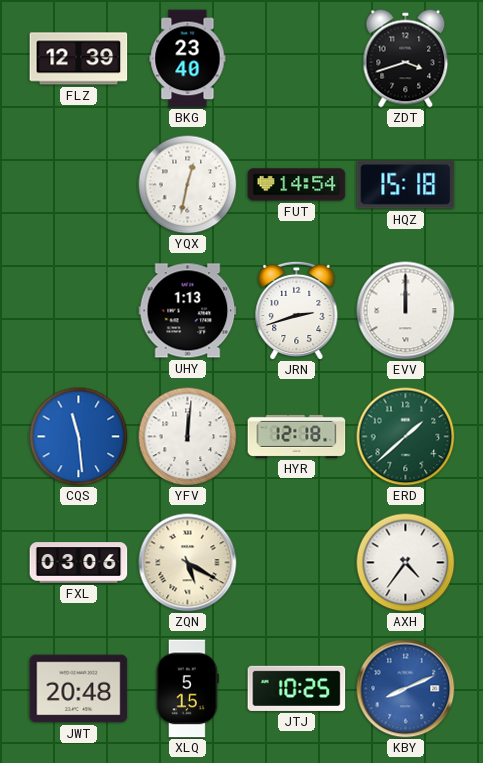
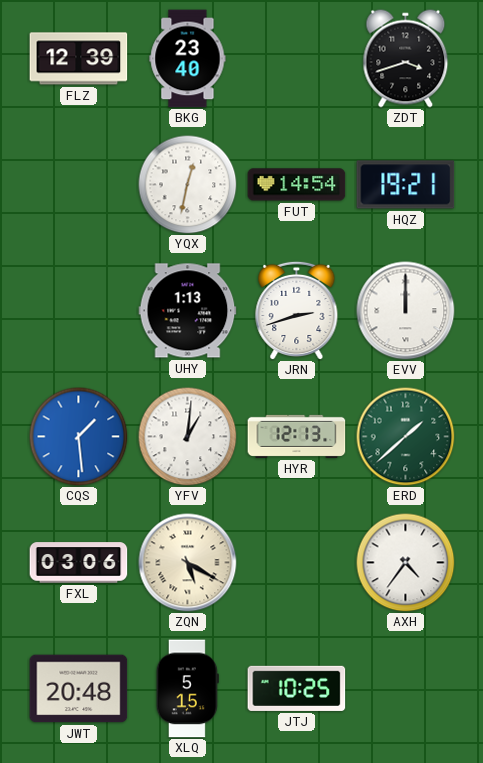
HQZ: 15:18 -> 19:21 (406, 185)
CQS: 11:29 -> 1:29 (79, 437)
YFV: 12:01 -> 1:01 (188, 437)
HYR: 12:18 -> 12:13 (297, 436)
KBY: 8:11 -> none (406, 689)
